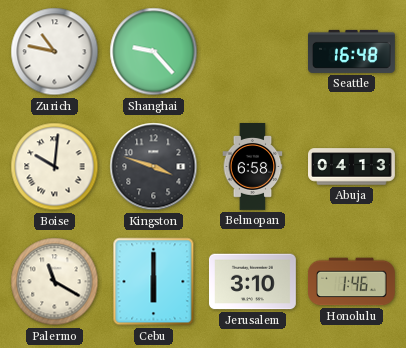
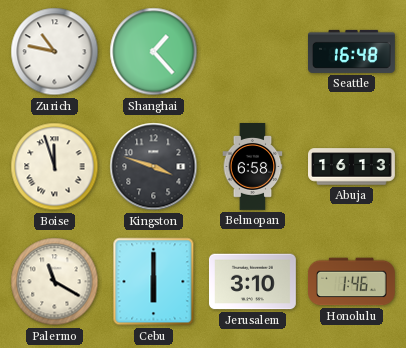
Shanghai: 9:23 -> 1:23 (154, 52)
Boise: 10:01 -> 11:57 (55, 167)
Abuja: 04:13 -> 16:13 (352, 167)
